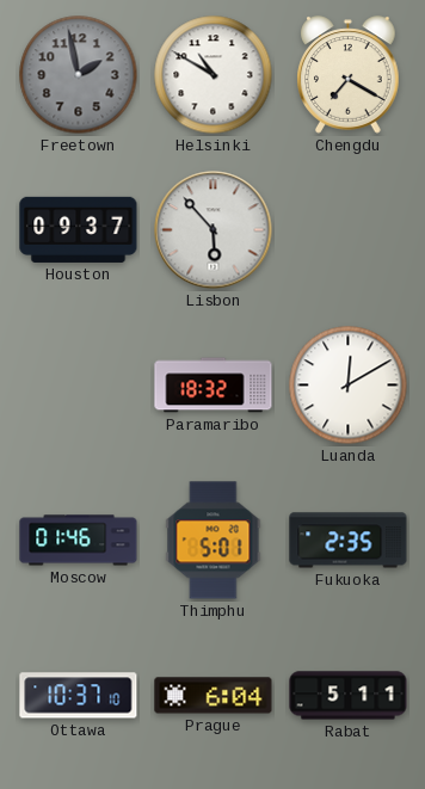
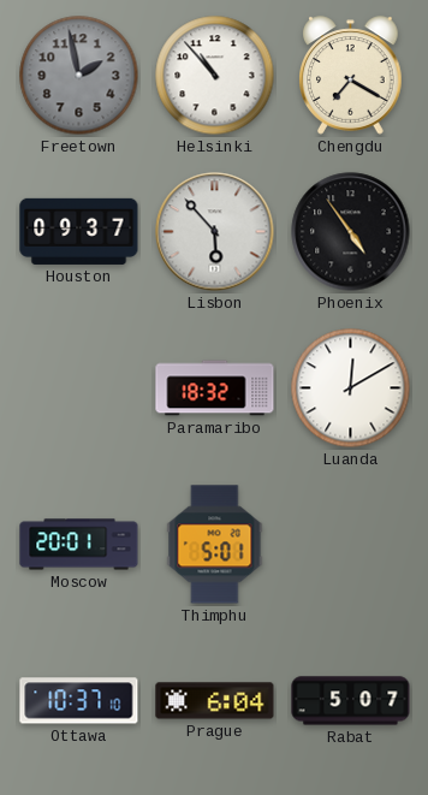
Helsinki: 10:50 -> 10:53 (215, 76)
Phoenix: none -> 4:54 (351, 232)
Moscow: 01:46 -> 20:01 (79, 545)
Fukuoka: 2:35 -> none (349, 541)
Rabat: 5:11 -> 5:07 (351, 701)
